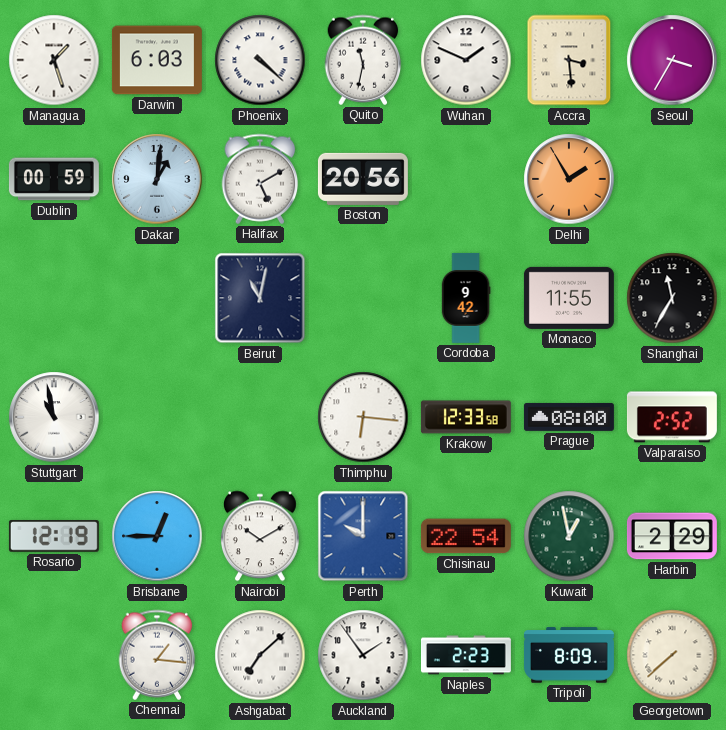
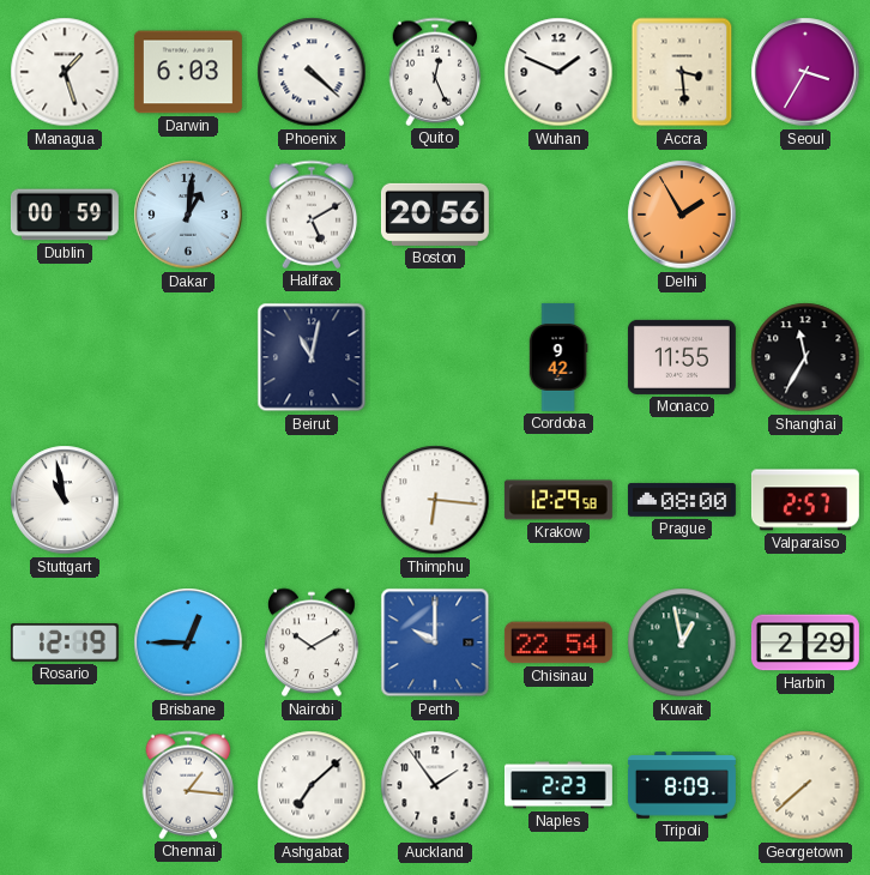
Quito: 11:32 -> 12:26 (435, 72)
Krakow: 12:33 -> 12:29 (558, 500)
Valparaiso: 2:52 -> 2:57 (805, 500)
